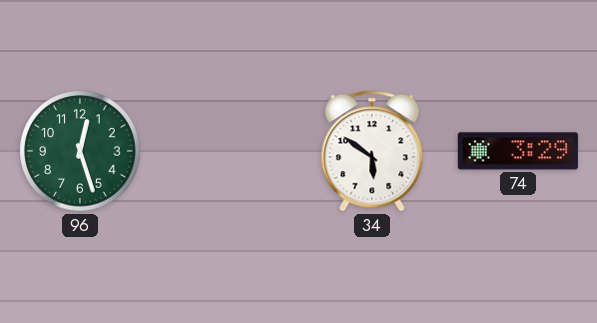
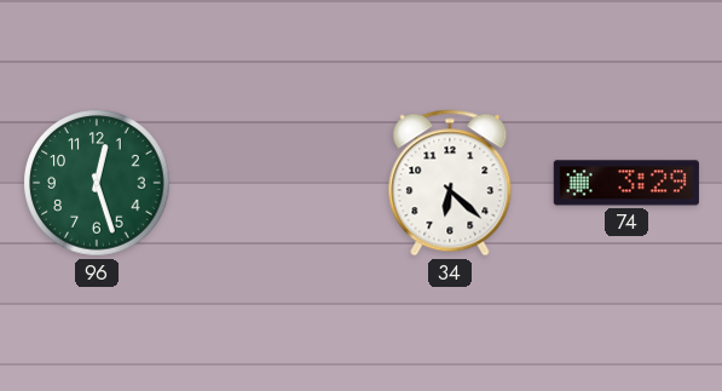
34: 5:51 -> 6:22 (450, 183)
